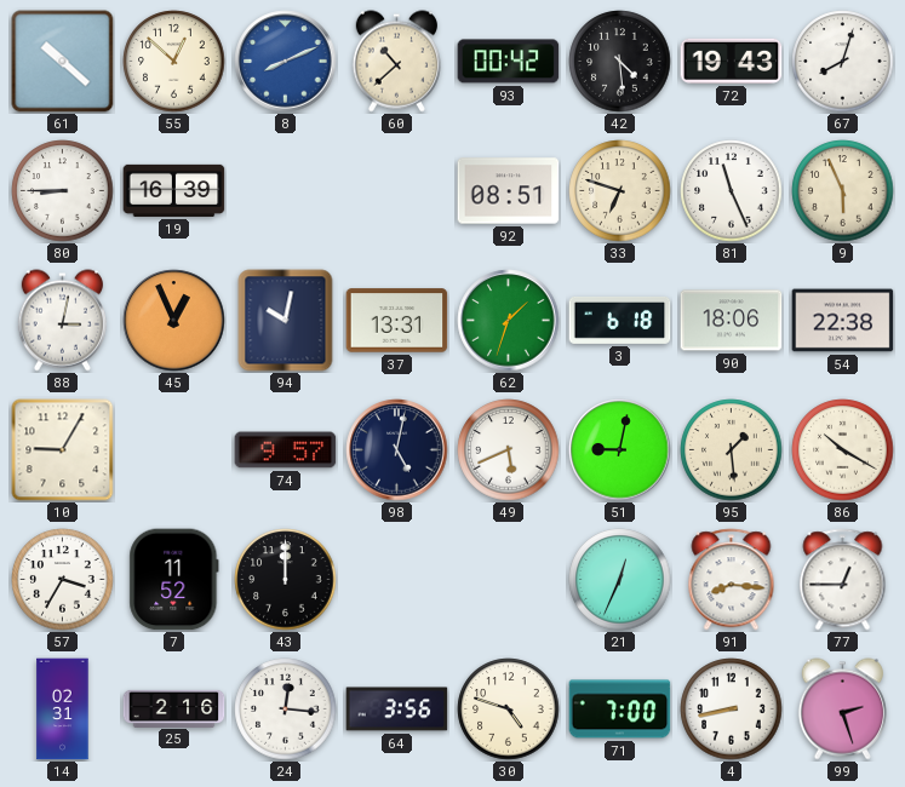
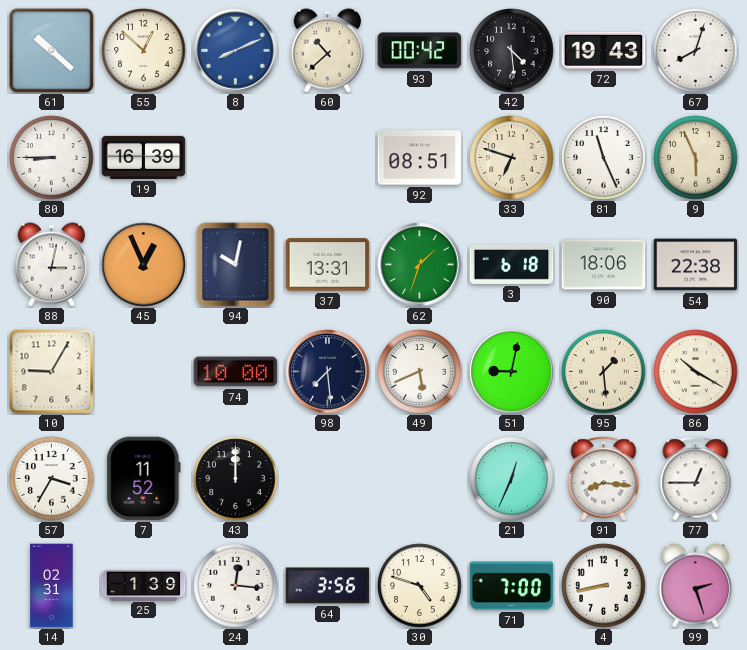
74: 9:57 -> 10:00 (236, 372)
98: 5:02 -> 7:29 (328, 372)
25: 2:16 -> 1:39 (144, 585)
